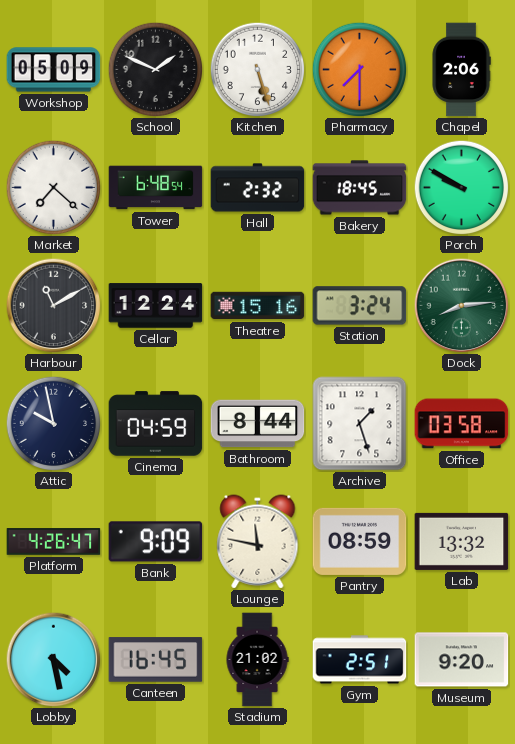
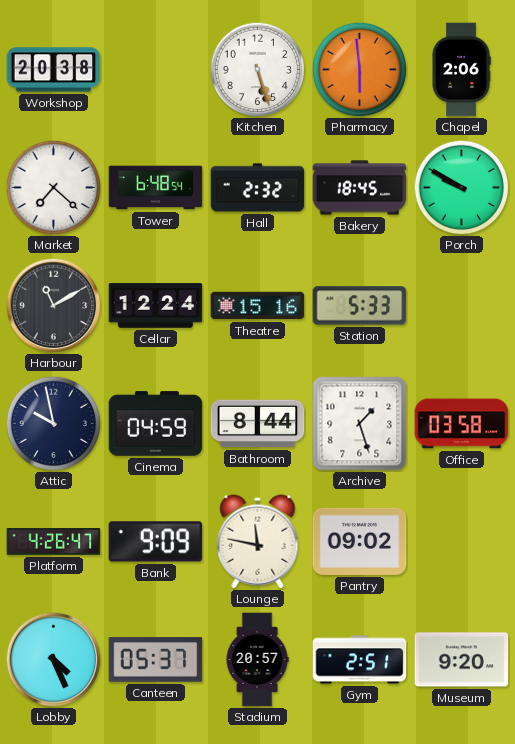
Workshop: 05:09 -> 20:38 (54, 70)
School: 1:49 -> none (155, 69)
Pharmacy: 7:30 -> 5:59 (359, 69)
Station: 3:24 -> 5:33 (360, 306)
Dock: 8:14 -> none (461, 305)
Pantry: 08:59 -> 09:02 (360, 541)
Lab: 13:32 -> none (462, 541)
Lobby: 4:28 -> 4:26 (53, 659)
Canteen: 16:45 -> 05:37 (156, 660)
Stadium: 21:02 -> 20:57 (257, 660)
